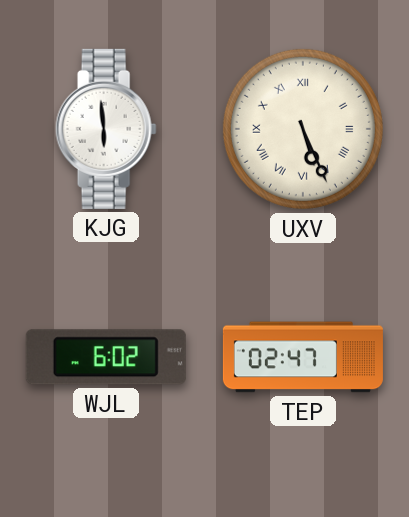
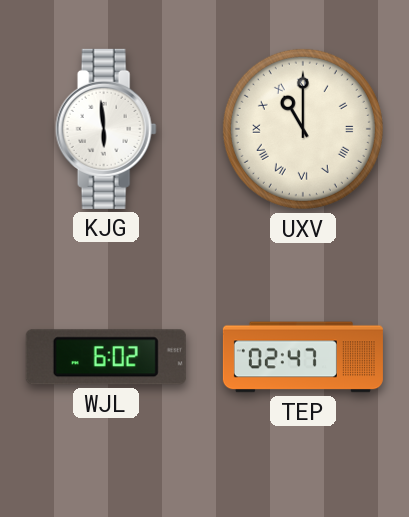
UXV: 5:26 -> 11:00 (303, 129)
